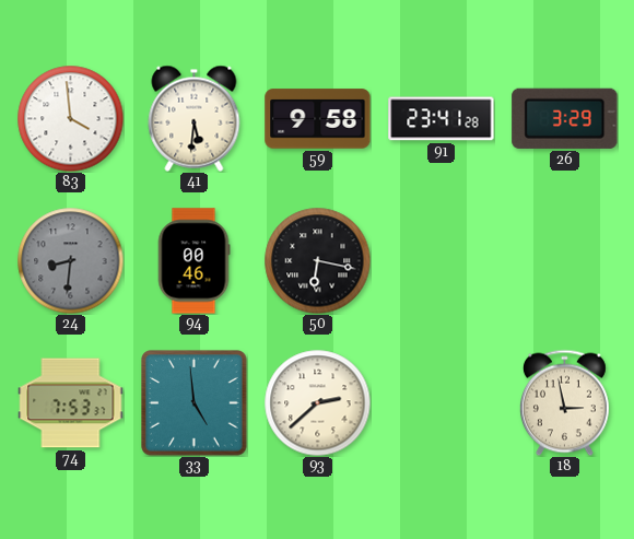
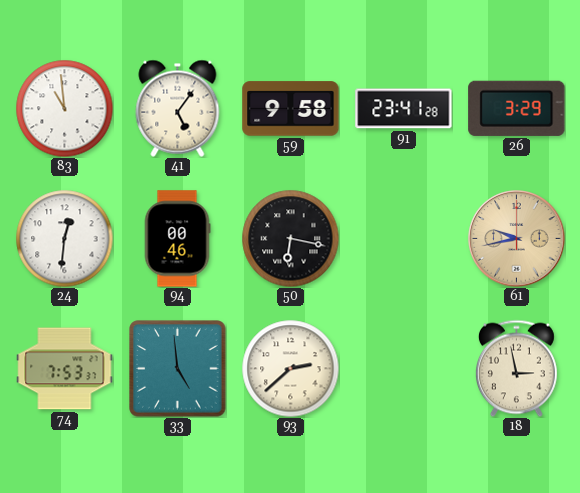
83: 3:59 -> 10:59 (64, 108)
41: 5:31 -> 5:06 (178, 108)
24: 8:31 -> 12:31 (64, 238)
24 dial: grey -> white (64, 238)
61: none -> 9:43 (517, 239)
